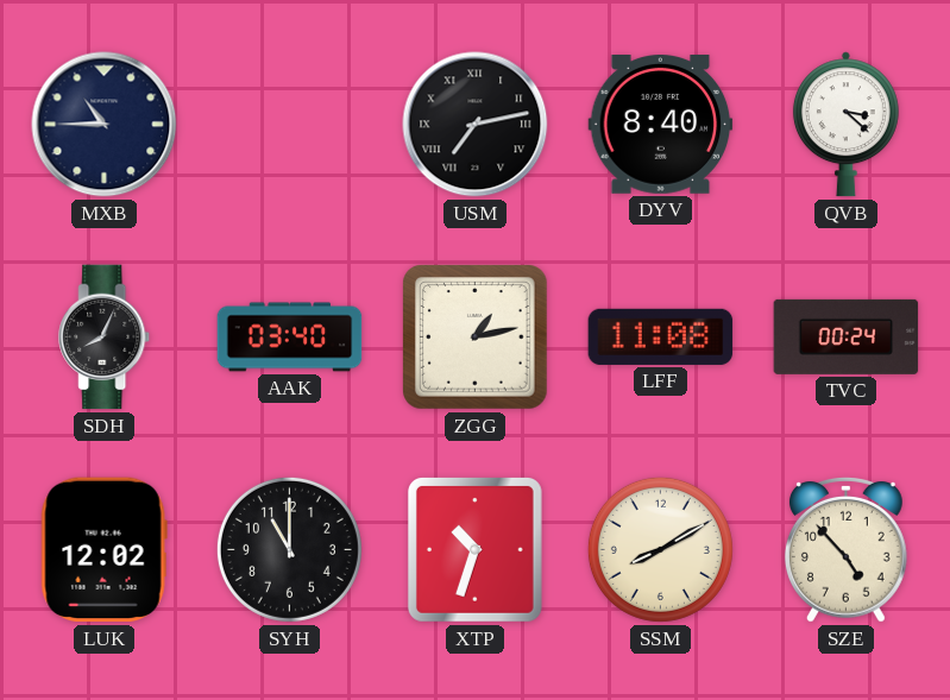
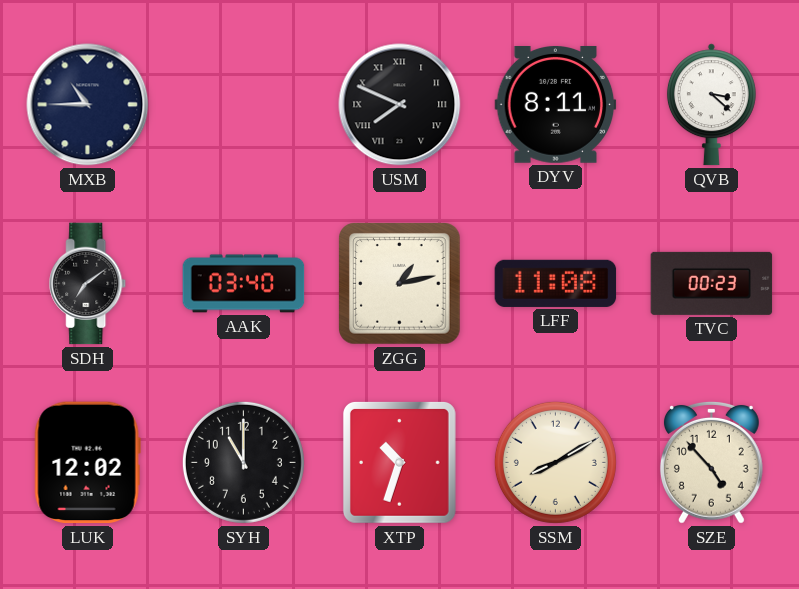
USM: 7:13 -> 7:49 (400, 105)
DYV: 8:40 -> 8:11 (556, 105)
SDH: 8:04 -> 7:09 (88, 284)
TVC: 00:24 -> 00:23 (712, 283)
